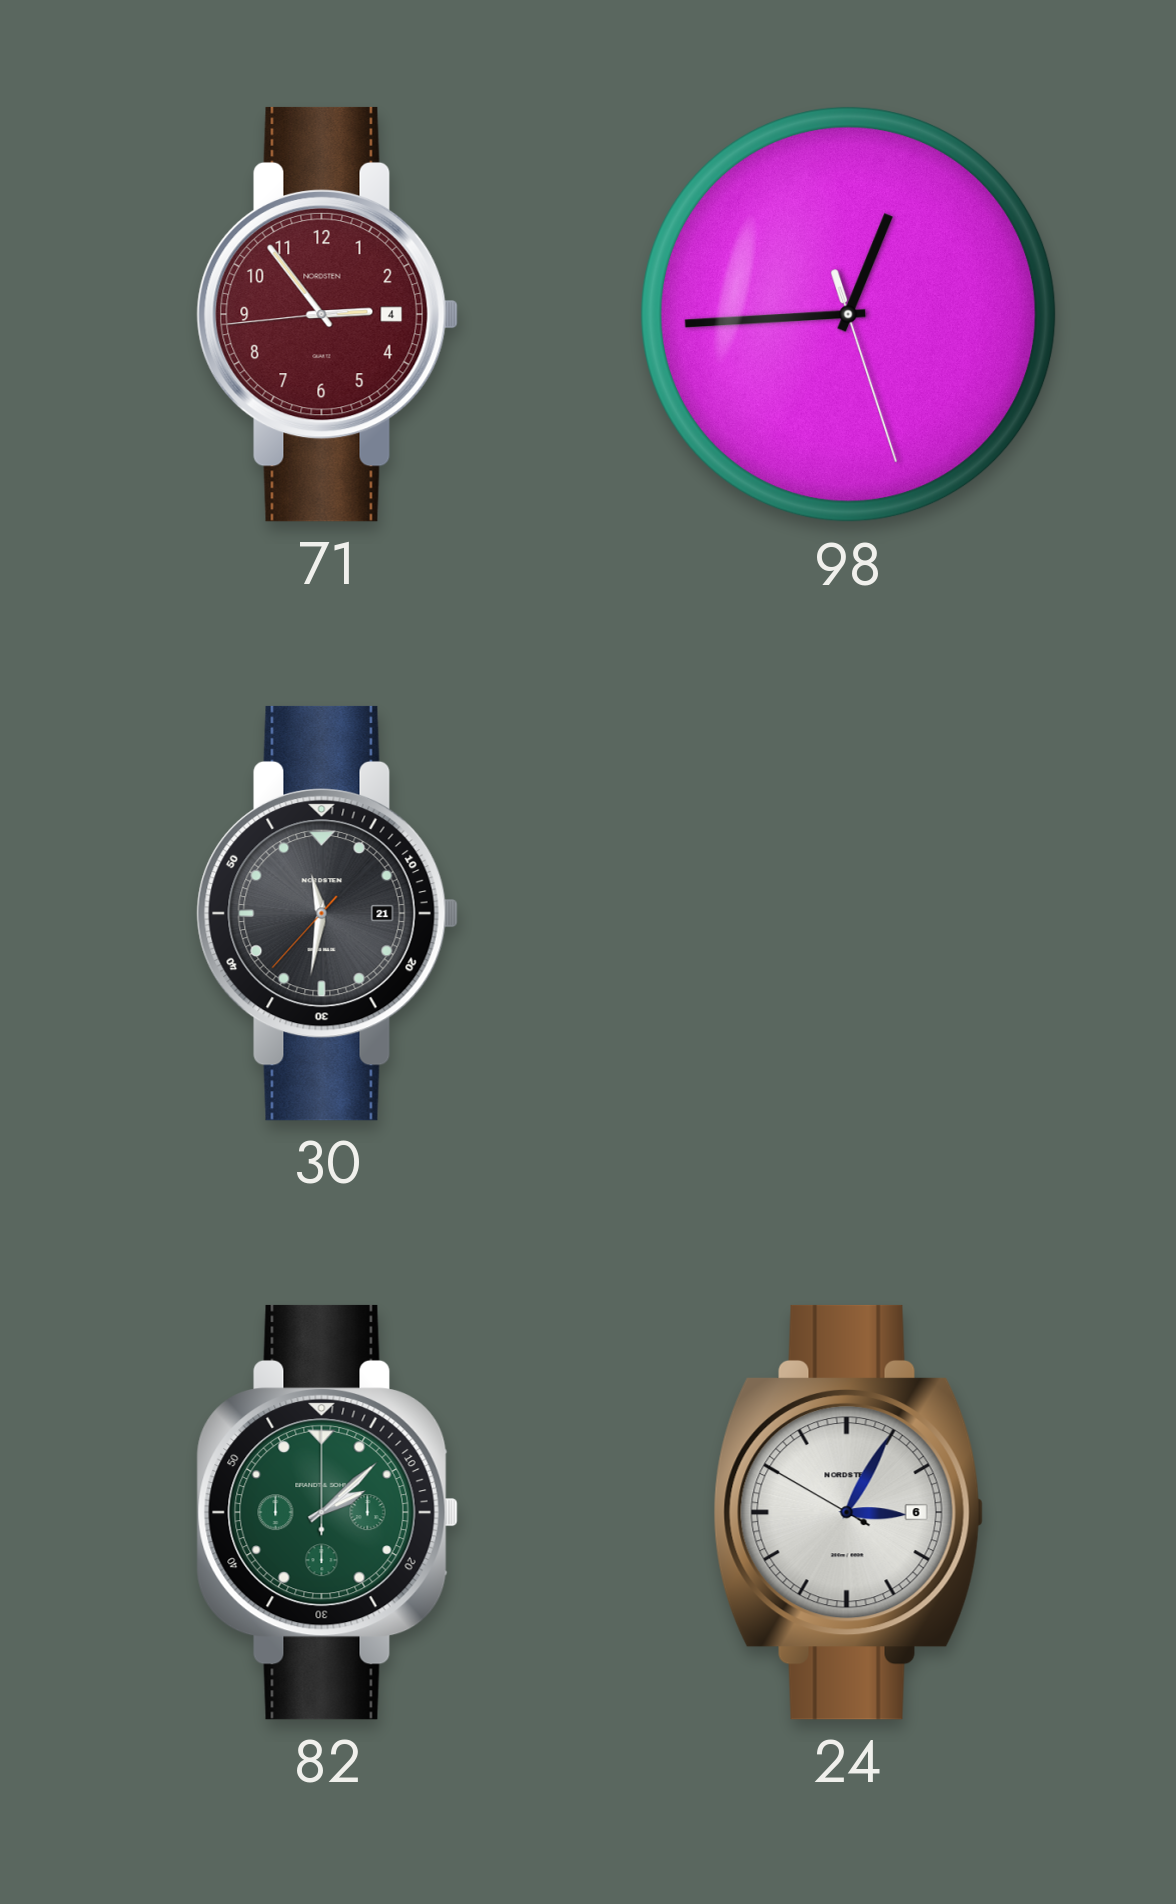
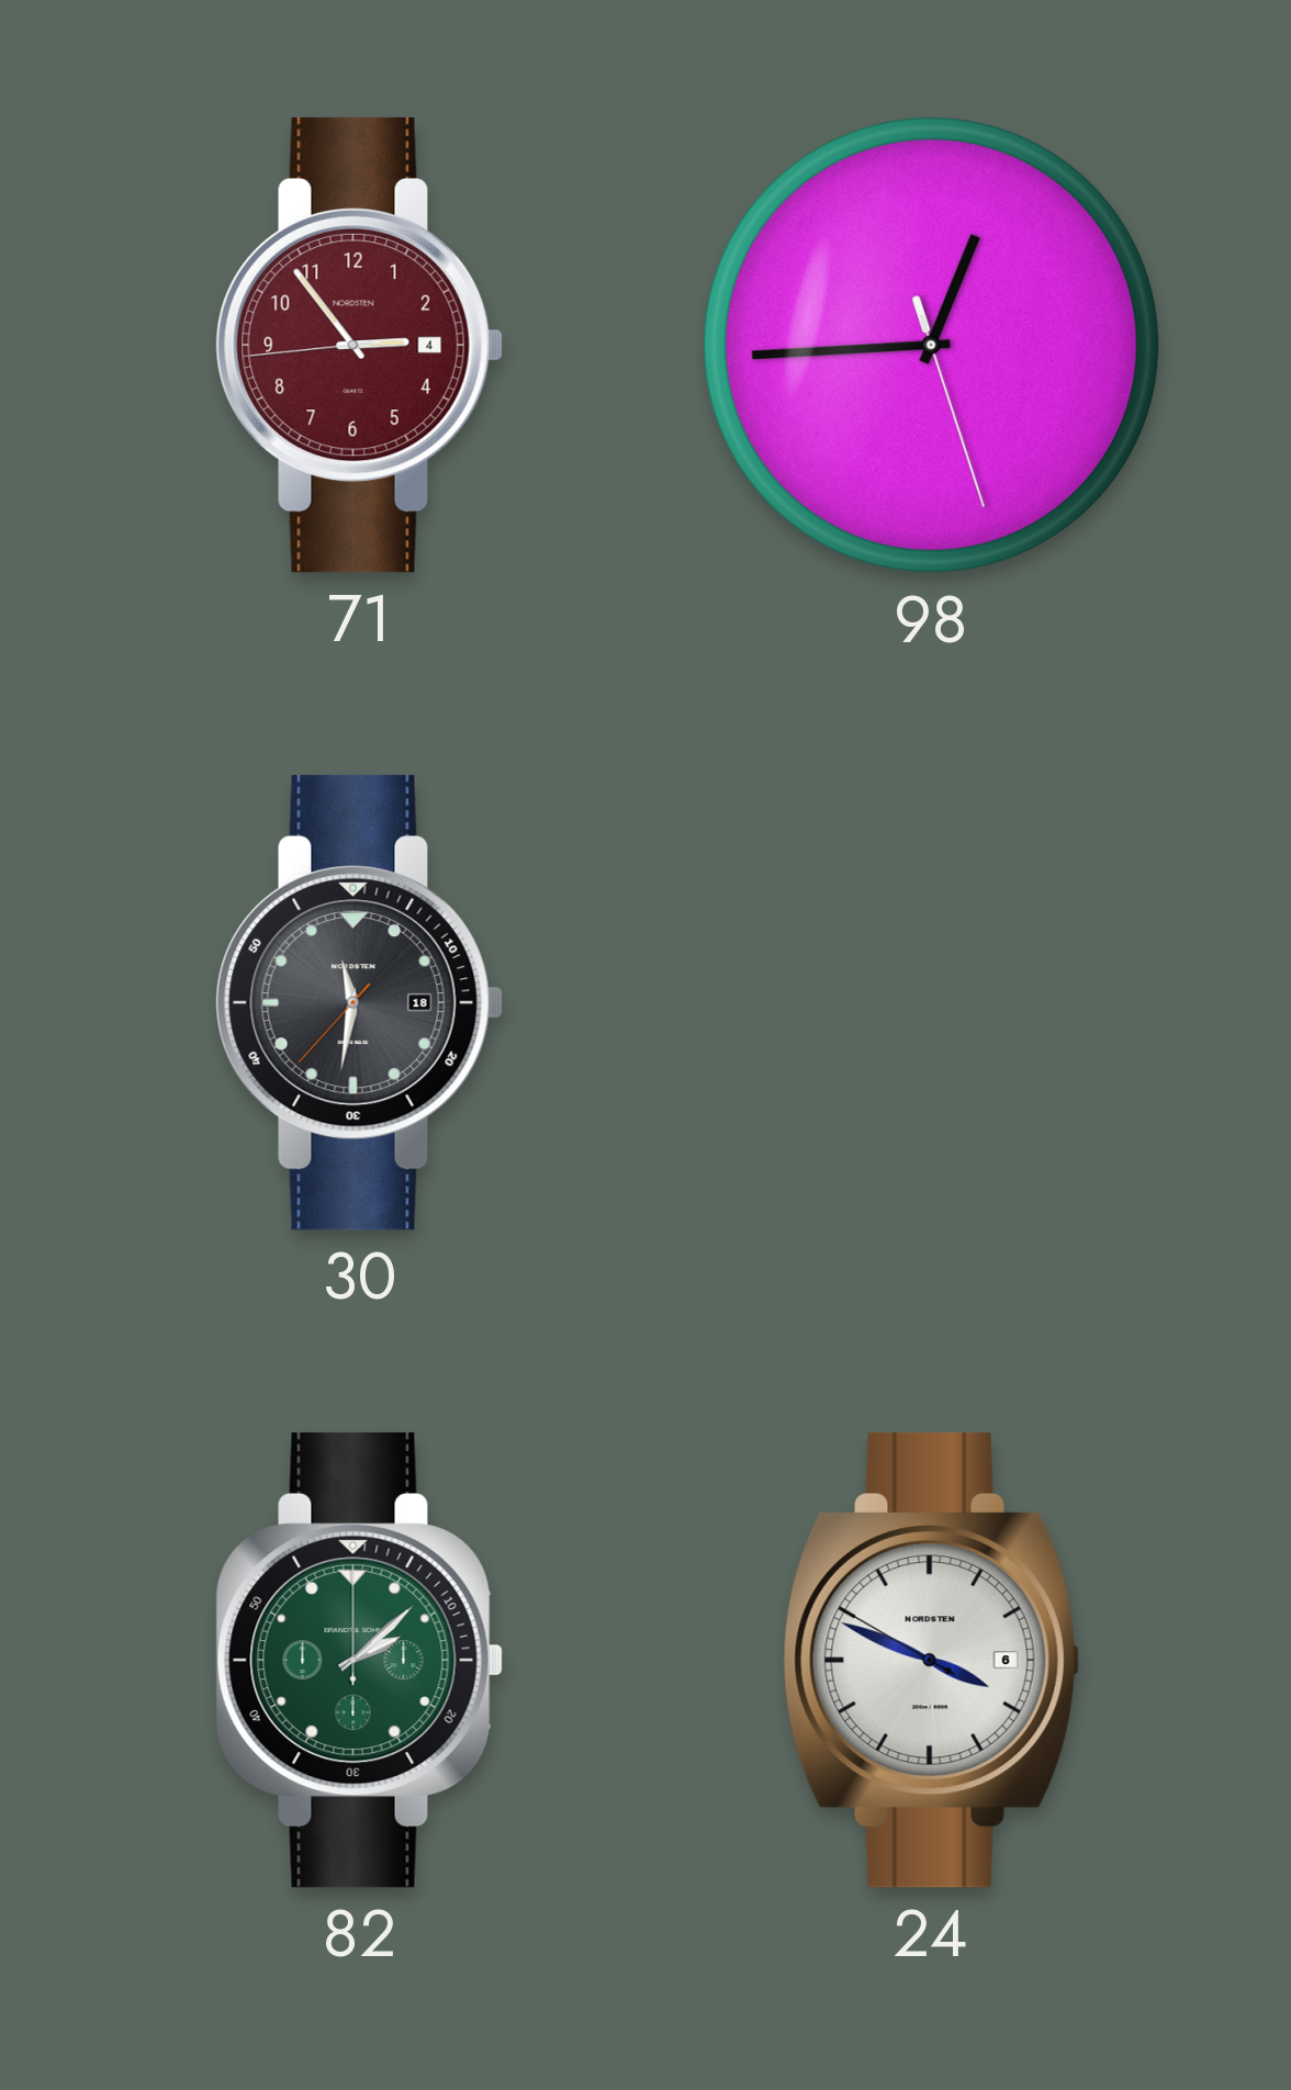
30 date: 21 -> 18 (359, 1002)
24: 3:04 -> 3:48 (931, 1660)
